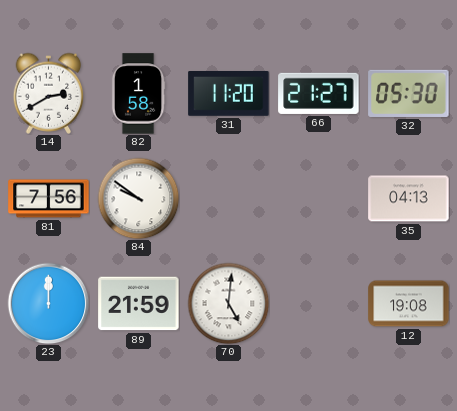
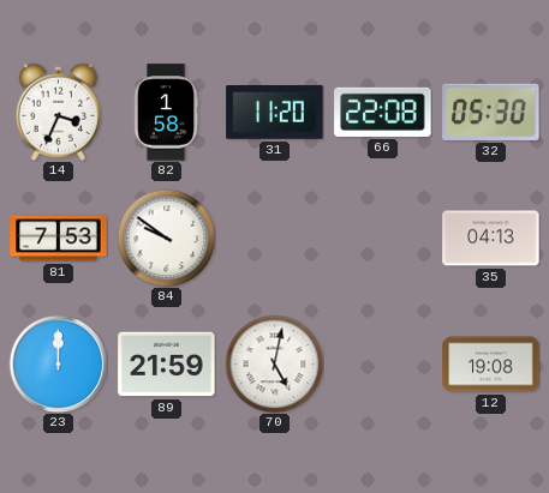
14: 2:40 -> 3:34 (59, 112)
66: 21:27 -> 22:08 (383, 112)
81: 7:56 -> 7:53 (59, 239)
70: 5:01 -> 5:02 (274, 363)
